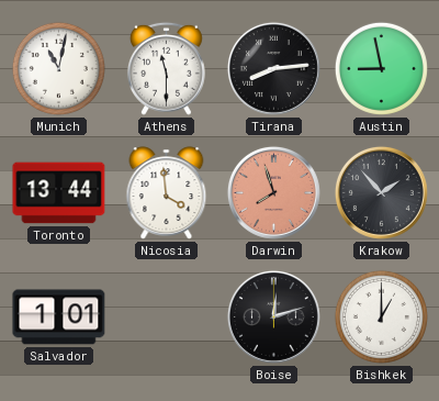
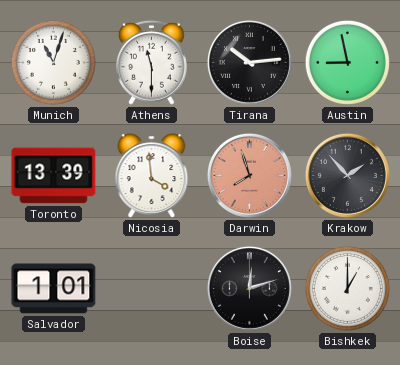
Munich: 11:02 -> 11:03 (53, 62)
Tirana: 8:14 -> 10:14 (249, 62)
Toronto: 13:44 -> 13:39 (54, 176)
